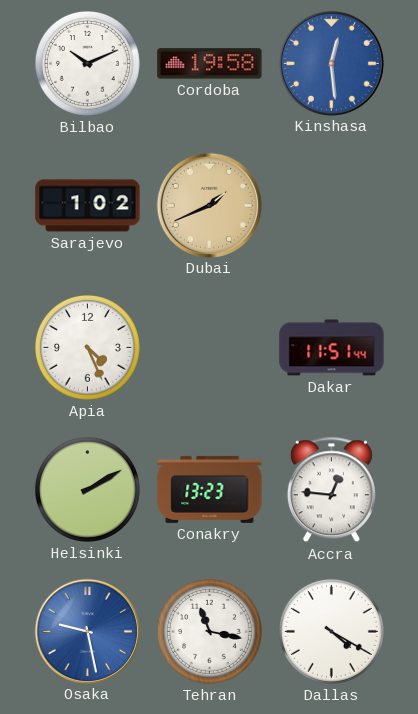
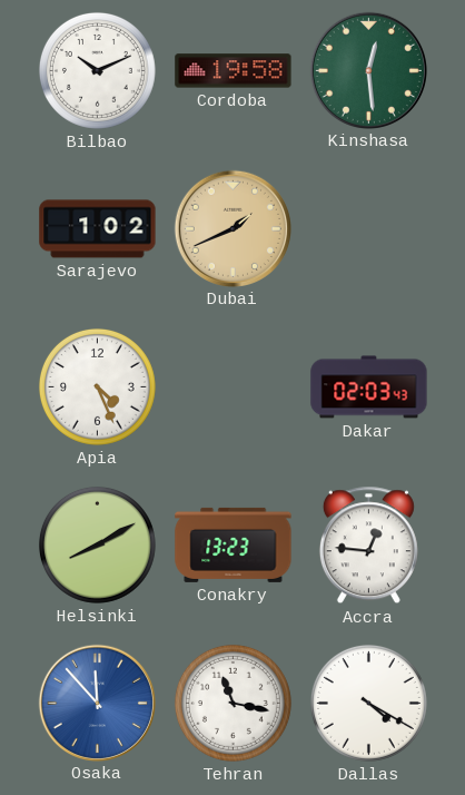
Kinshasa dial: blue -> green (368, 70)
Dakar: 11:51 -> 02:03 (369, 387)
Helsinki: 2:10 -> 8:10 (97, 544)
Osaka: 9:28 -> 11:53 (97, 703)
